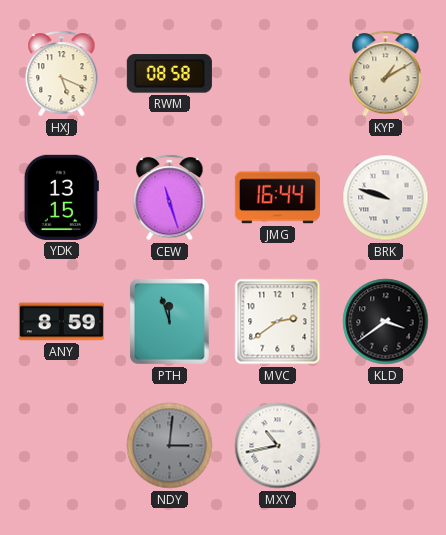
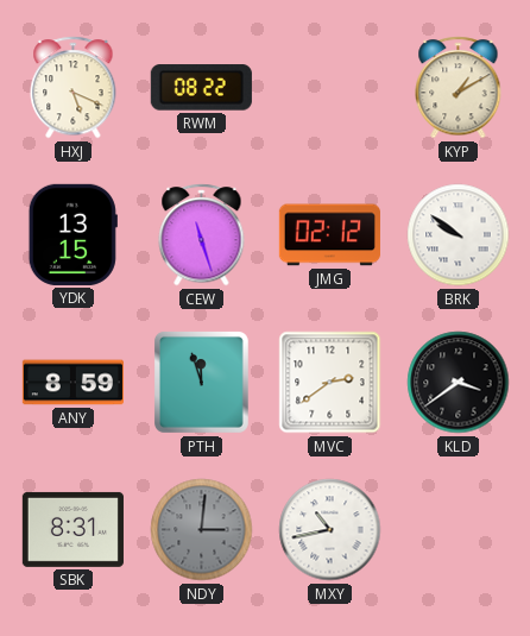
RWM: 08:58 -> 08:22 (201, 88)
JMG: 16:44 -> 02:12 (329, 235)
BRK: 9:48 -> 9:51 (459, 235)
SBK: none -> 8:31 (72, 529)
